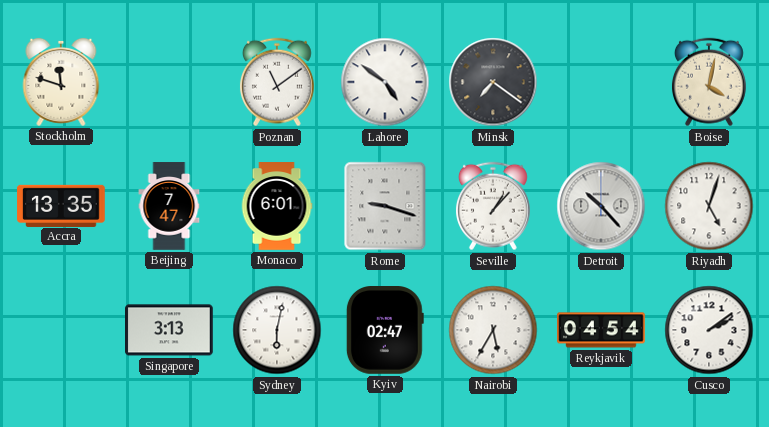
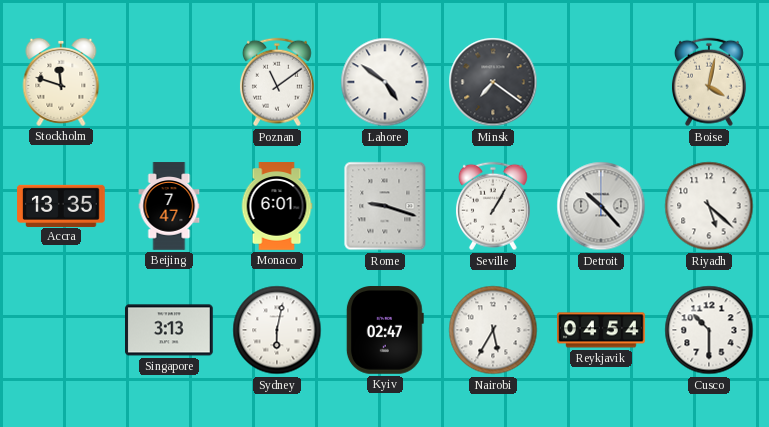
Seville: 1:07 -> 1:05 (493, 206)
Riyadh: 5:03 -> 5:22 (709, 206)
Cusco: 2:09 -> 10:30 (709, 330)
